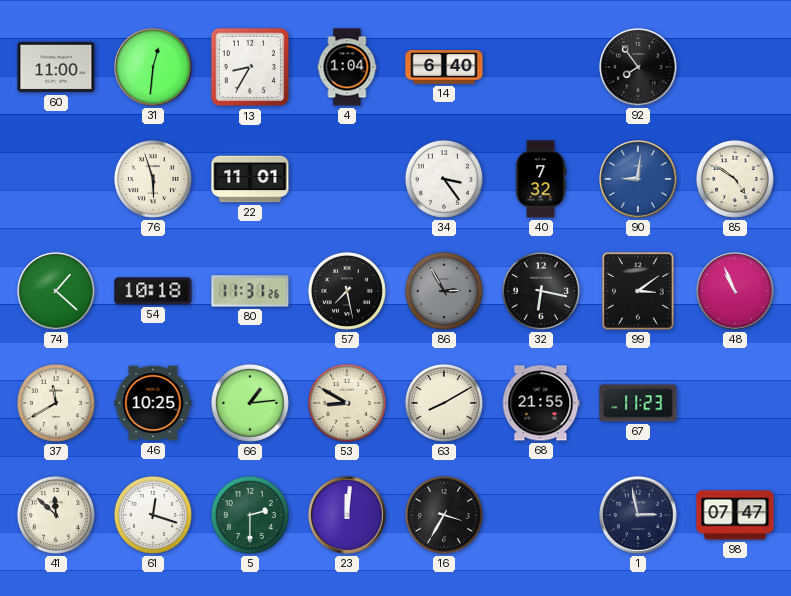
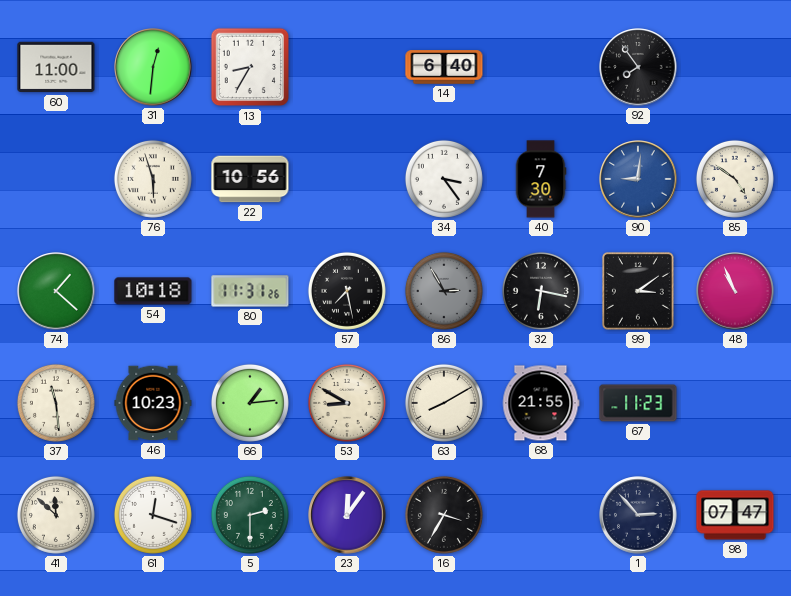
4: 1:04 -> none (347, 67)
22: 11:01 -> 10:56 (250, 179)
40: 7:32 -> 7:30 (541, 179)
37: 11:40 -> 11:29 (56, 403)
46: 10:25 -> 10:23 (153, 403)
23: 12:01 -> 12:06 (347, 515)
1: 2:58 -> 2:53 (638, 515)
